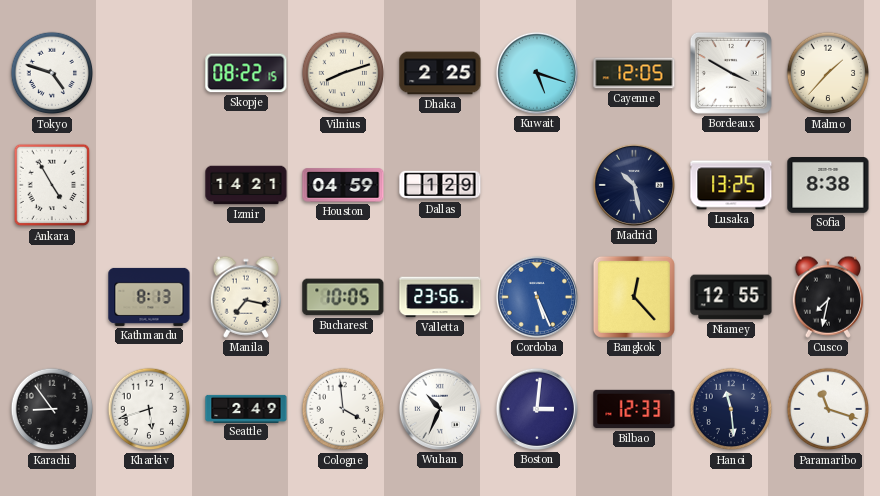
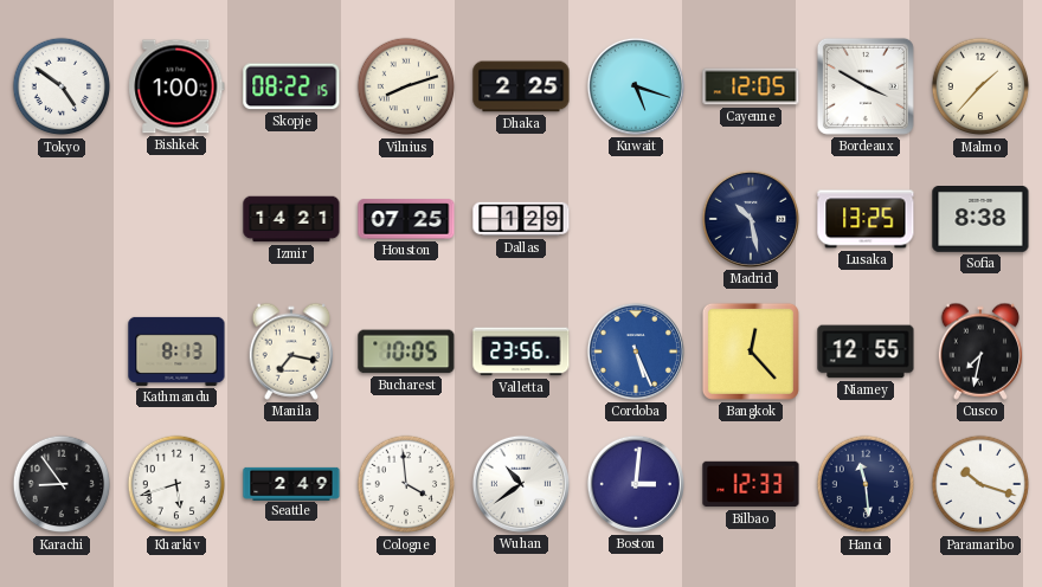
Tokyo: 4:48 -> 4:51 (62, 86)
Bishkek: none -> 1:00 (176, 86)
Ankara: 4:55 -> none (52, 185)
Houston: 04:59 -> 07:25 (406, 219)
Wuhan: 10:34 -> 10:39 (521, 484)
Paramaribo: 11:18 -> 10:18 (980, 484)
